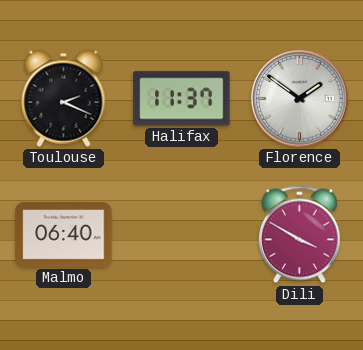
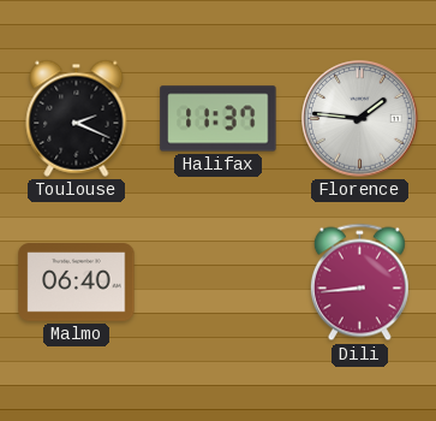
Florence: 1:51 -> 1:46 (360, 119)
Dili: 3:50 -> 8:44 (359, 283)
